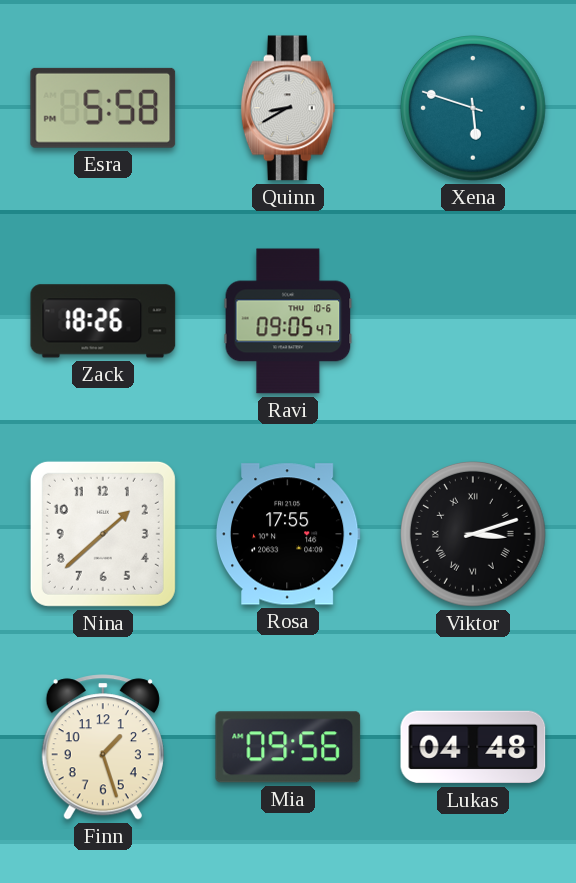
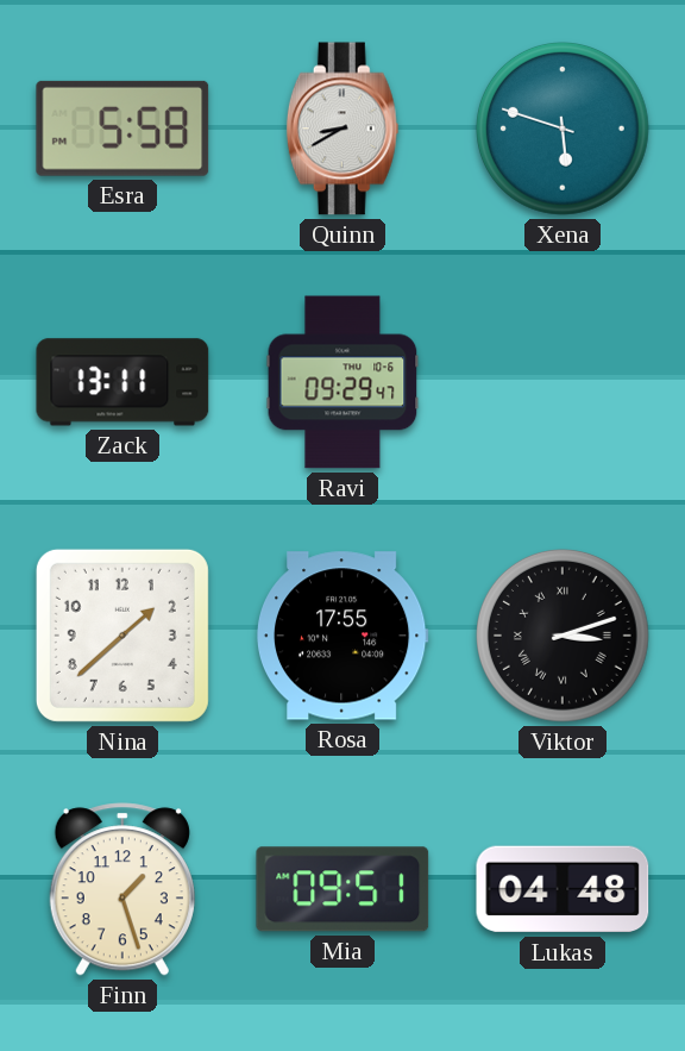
Zack: 18:26 -> 13:11 (122, 382)
Ravi: 09:05 -> 09:29 (342, 382)
Mia: 09:56 -> 09:51 (342, 889)
